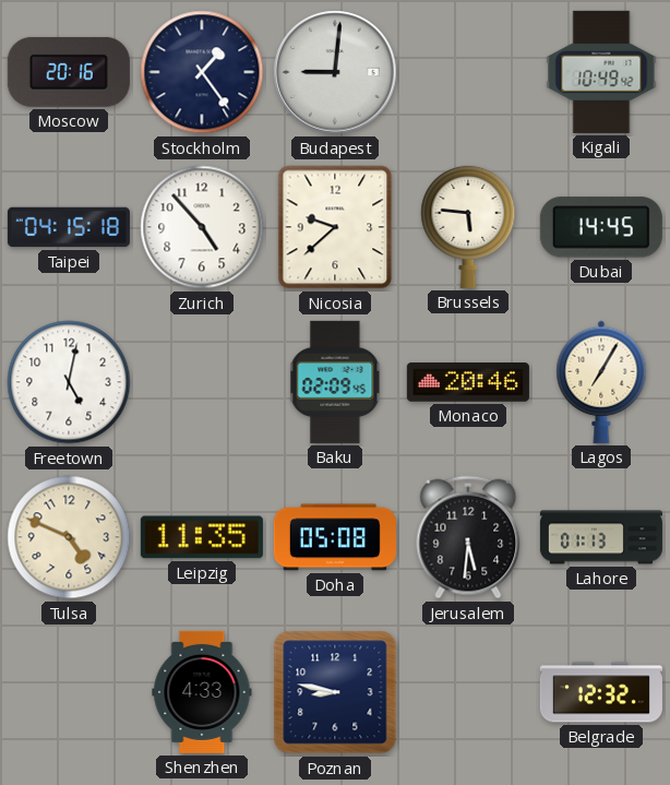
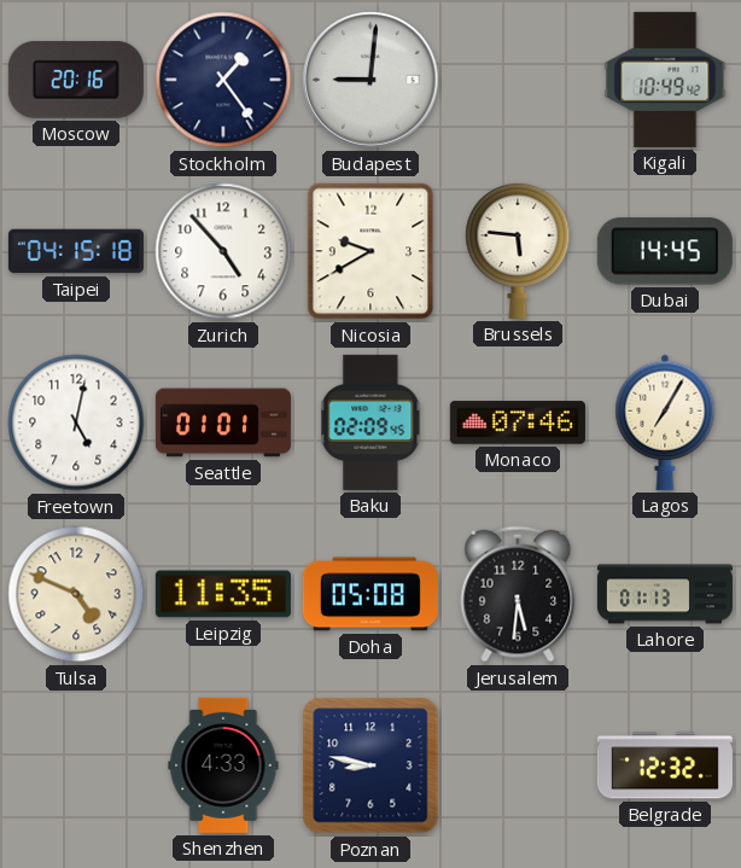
Nicosia: 9:38 -> 9:40 (370, 251)
Seattle: none -> 01:01 (223, 423)
Monaco: 20:46 -> 07:46 (518, 423)
